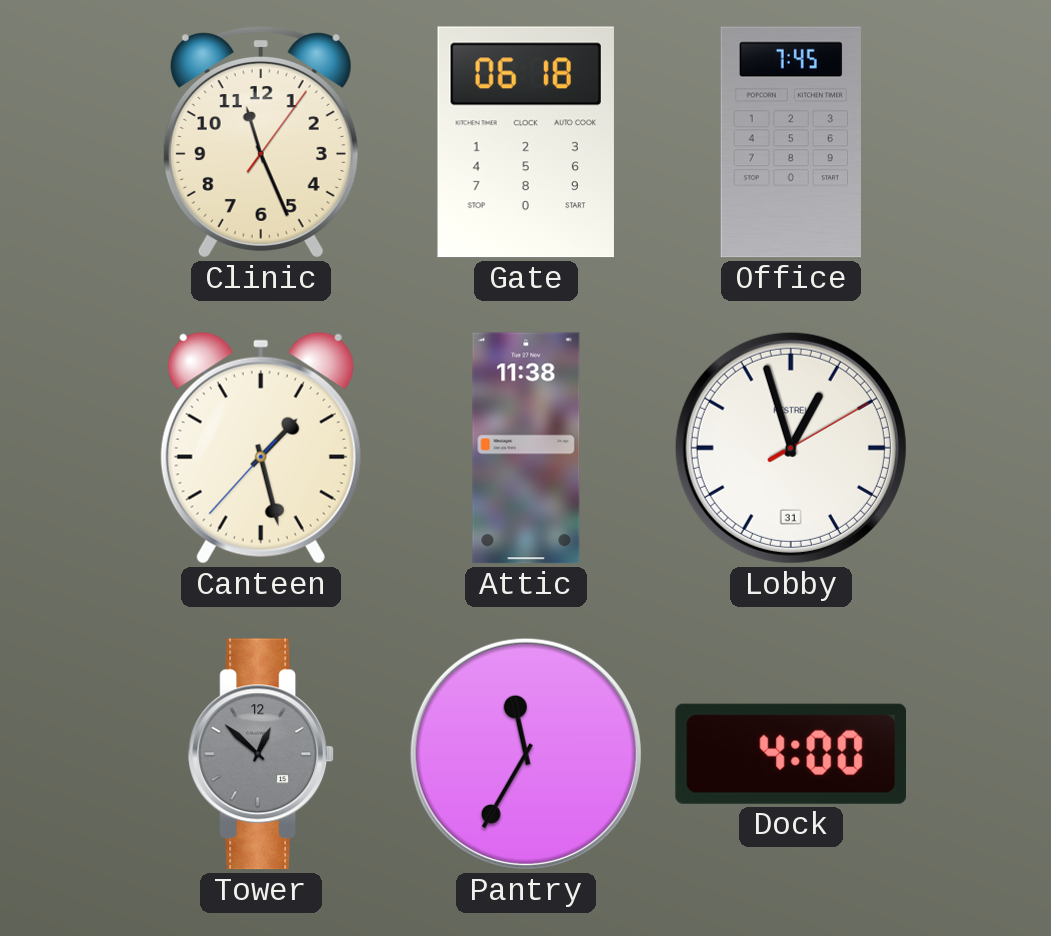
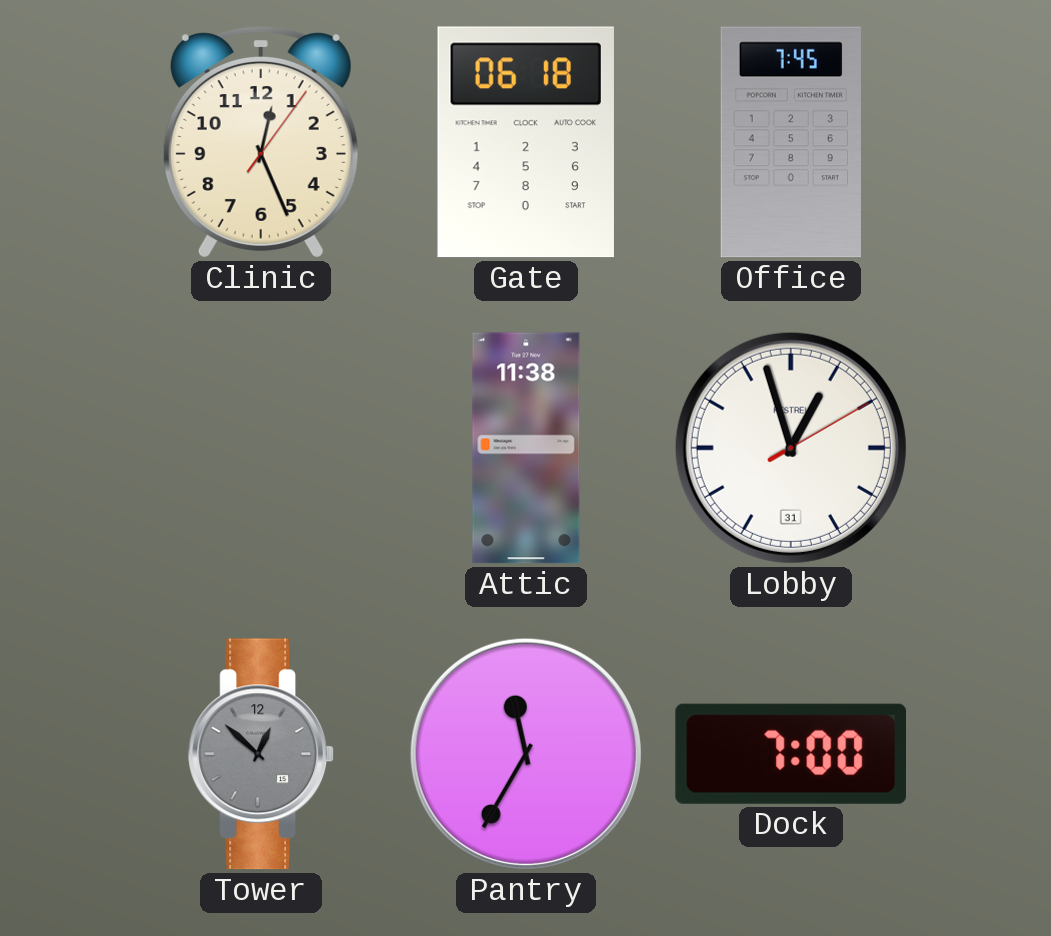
Clinic: 11:26 -> 12:26 (261, 142)
Canteen: 1:27 -> none (261, 448)
Dock: 4:00 -> 7:00 (790, 754)
